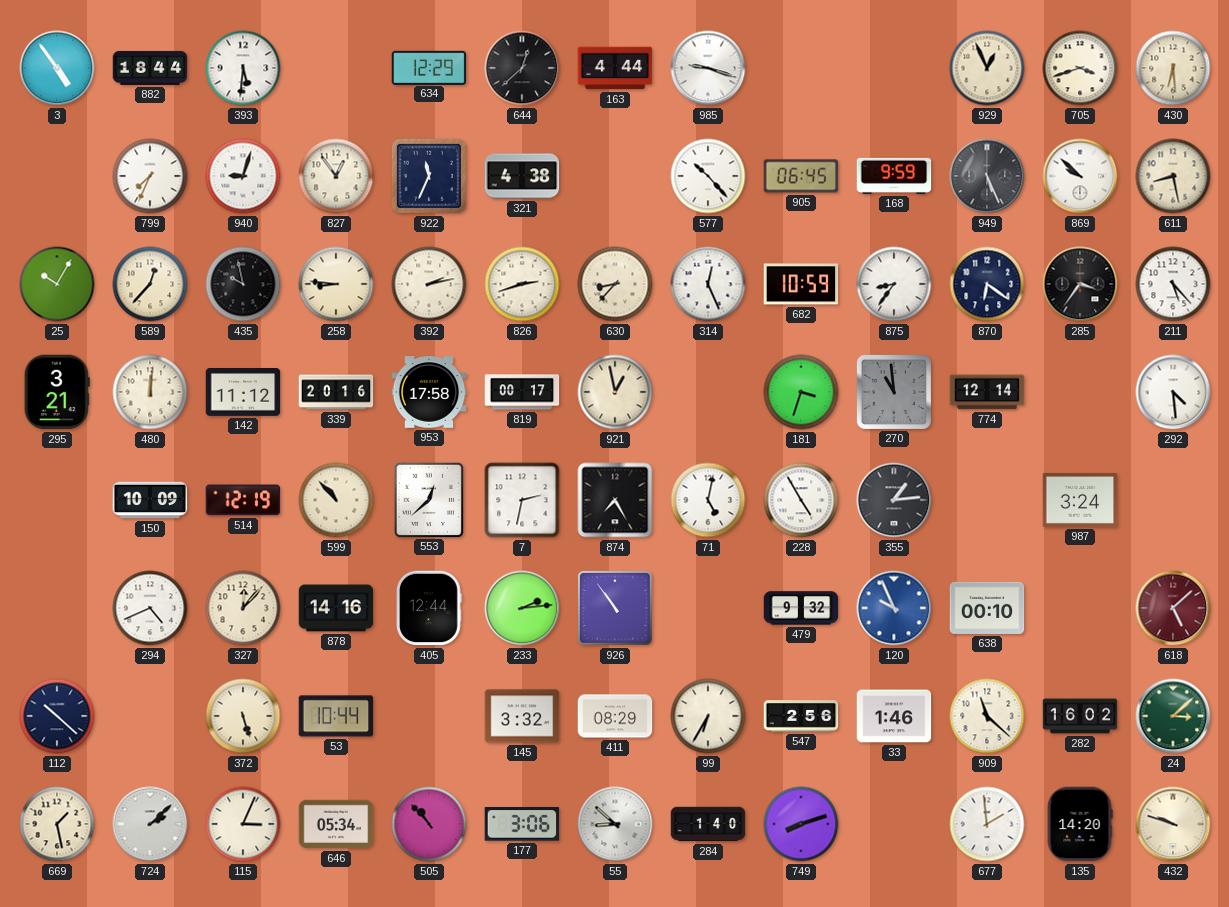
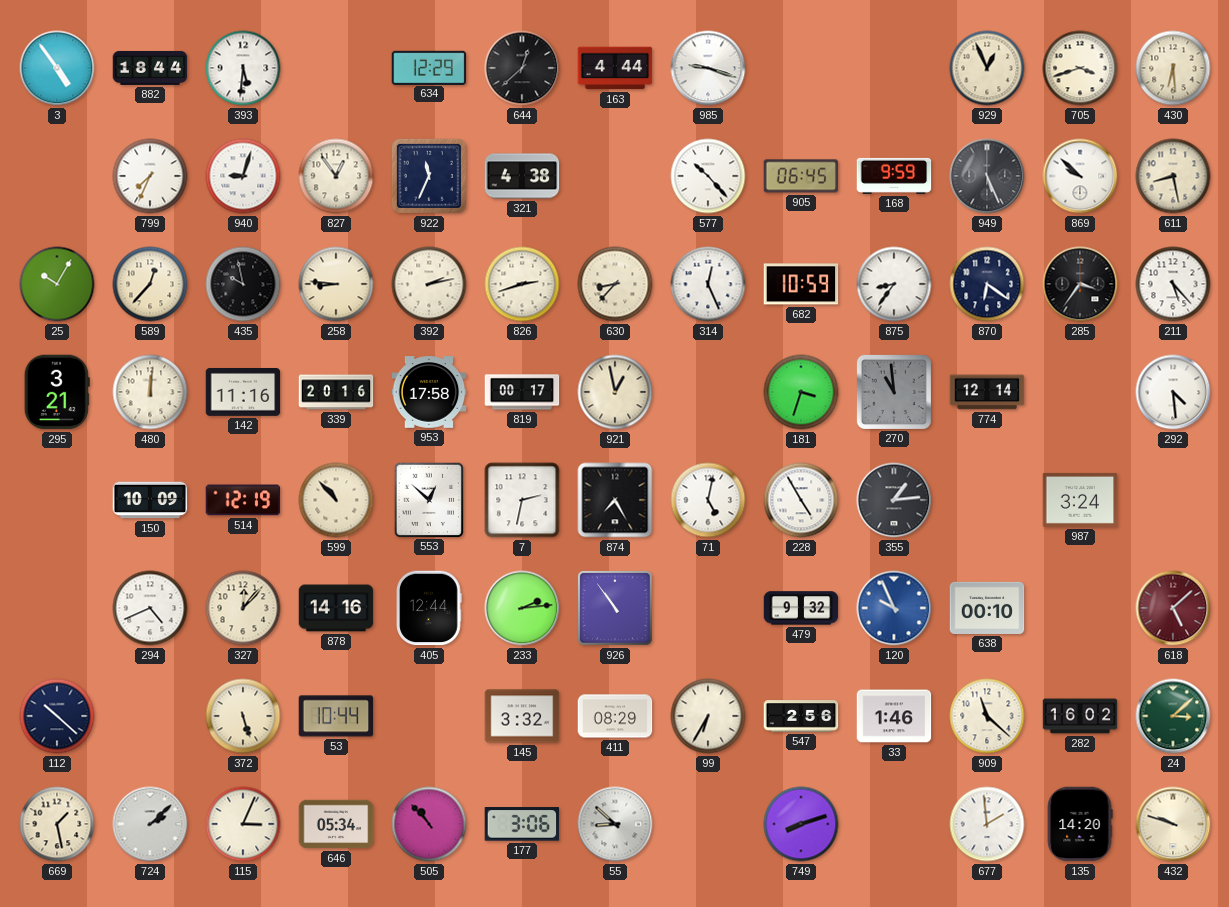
142: 11:12 -> 11:16 (243, 393)
553: 12:38 -> 12:52 (428, 499)
284: 1:40 -> none (708, 824)
